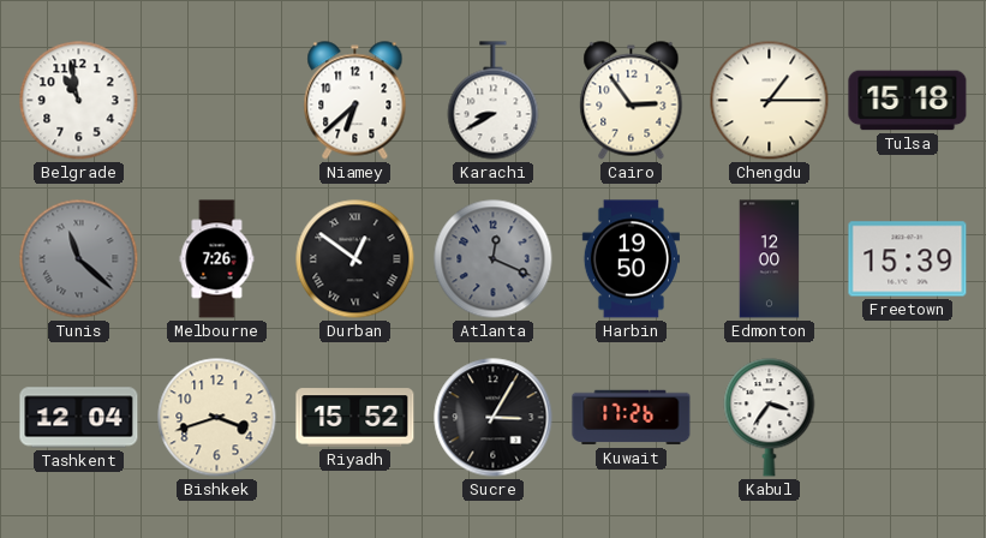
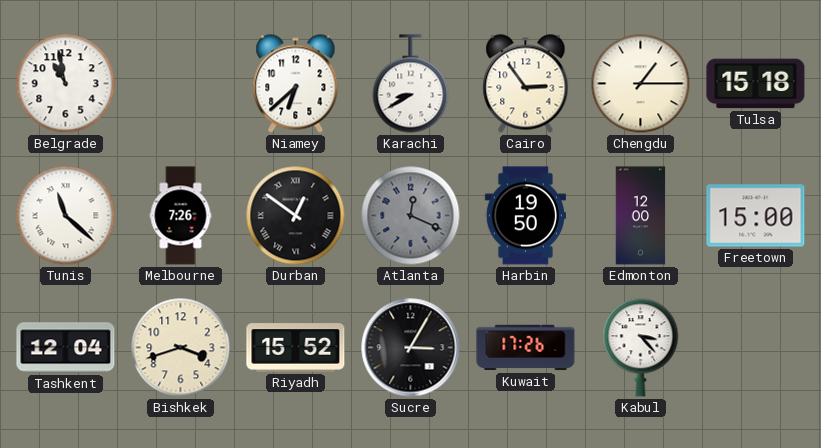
Tunis dial: grey -> white (66, 216)
Freetown: 15:39 -> 15:00 (756, 216)
Kabul: 3:36 -> 3:23 (641, 348)
